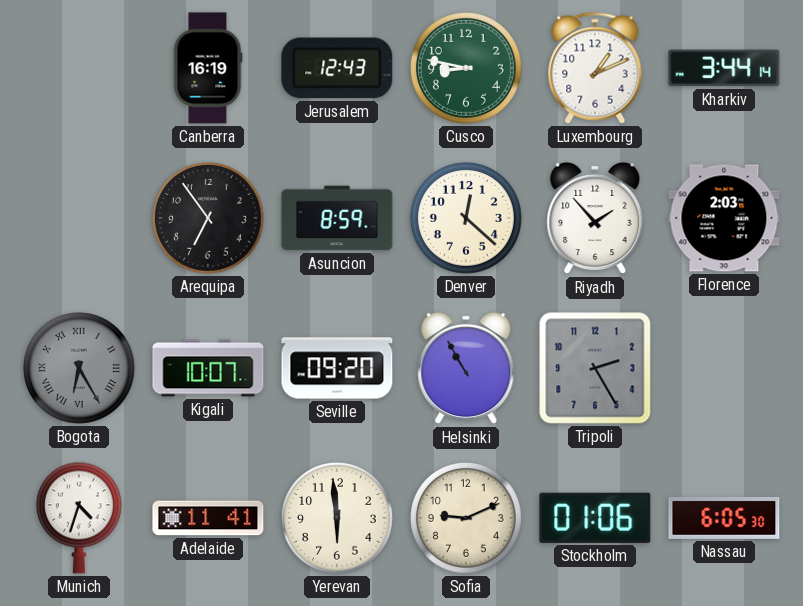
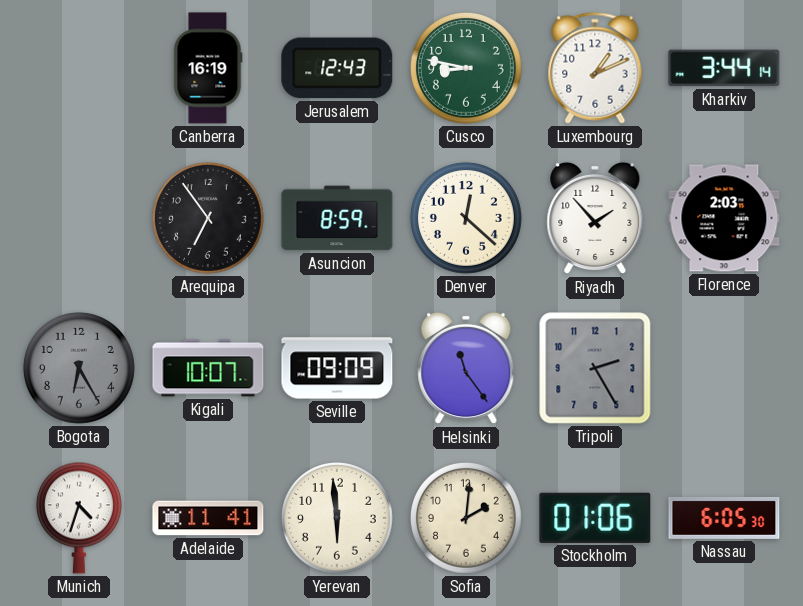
Bogota numerals: Roman -> Arabic (79, 368)
Seville: 09:20 -> 09:09 (337, 368)
Helsinki: 10:55 -> 11:24 (466, 368)
Sofia: 9:11 -> 2:01 (466, 518)
